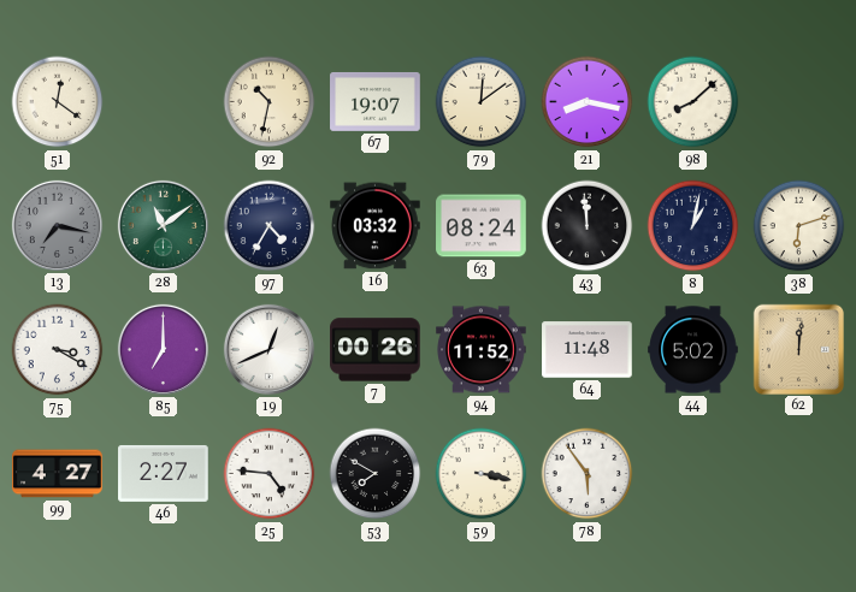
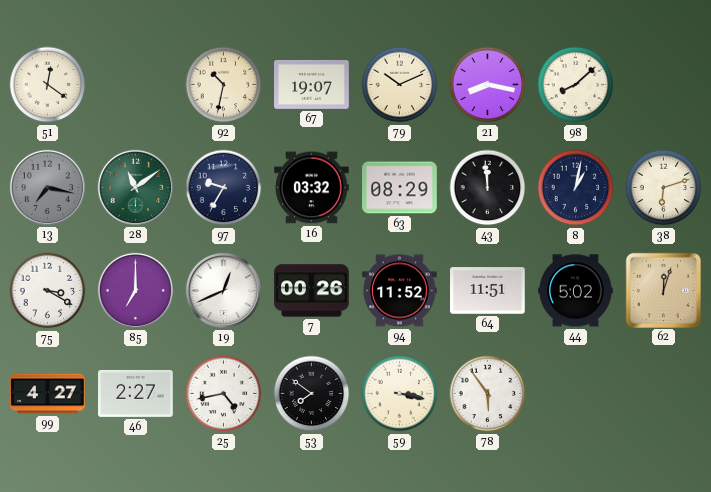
79: 12:09 -> 10:11 (400, 85)
97: 4:35 -> 9:35 (224, 188)
63: 08:24 -> 08:29 (400, 188)
64: 11:48 -> 11:51 (488, 291)
62: 12:01 -> 12:03 (663, 290)
25: 4:46 -> 4:43 (224, 394)
53: 7:50 -> 7:51 (312, 394)
